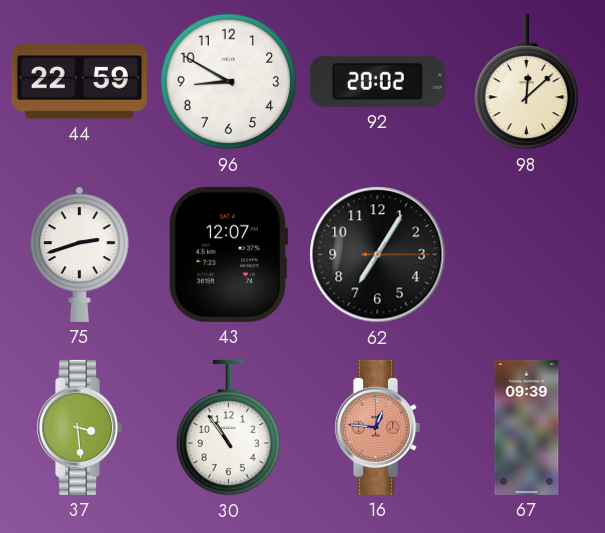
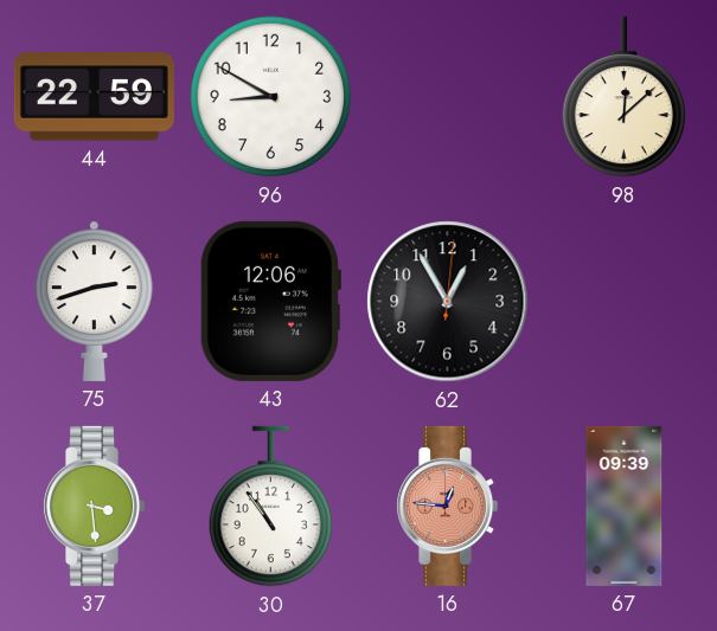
92: 20:02 -> none (377, 81)
43: 12:07 -> 12:06 (269, 301)
62: 7:05 -> 12:55 (448, 302)
